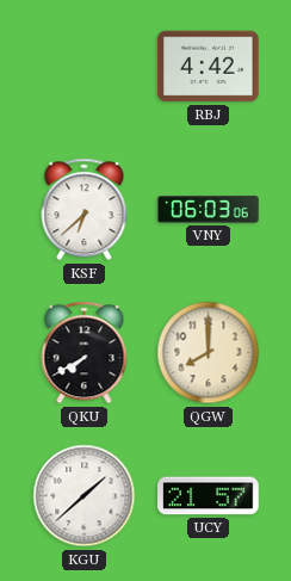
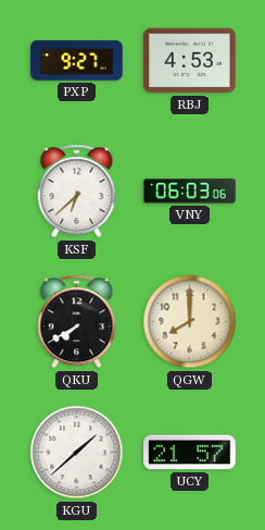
PXP: none -> 9:27 (77, 61)
RBJ: 4:42 -> 4:53 (190, 61)
